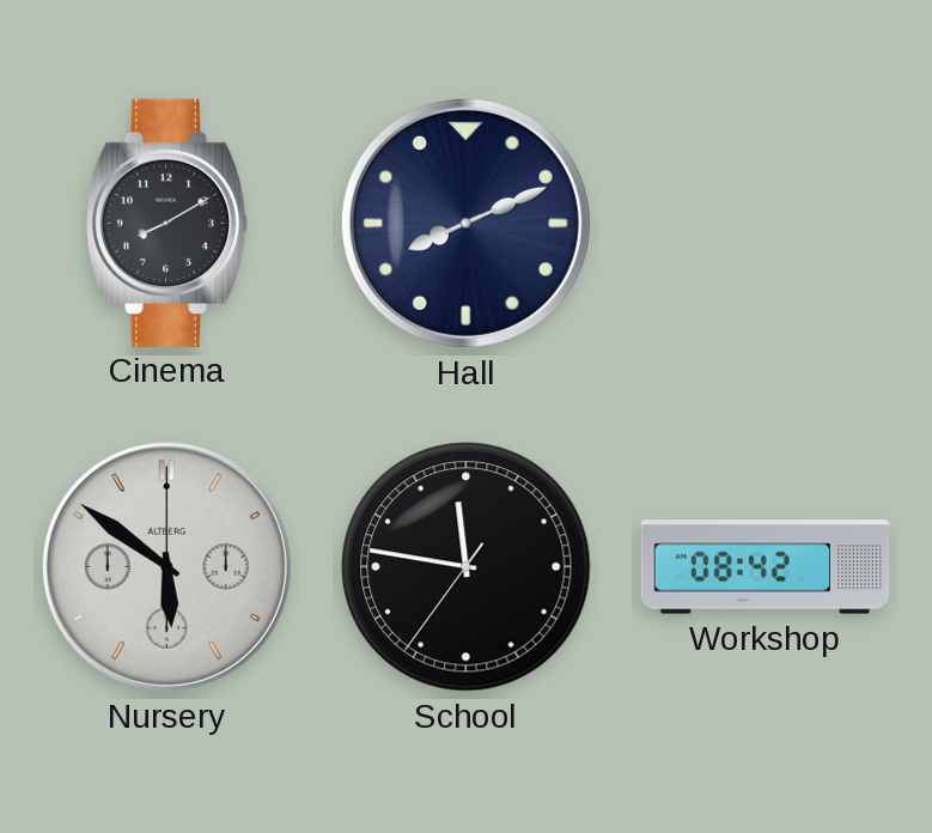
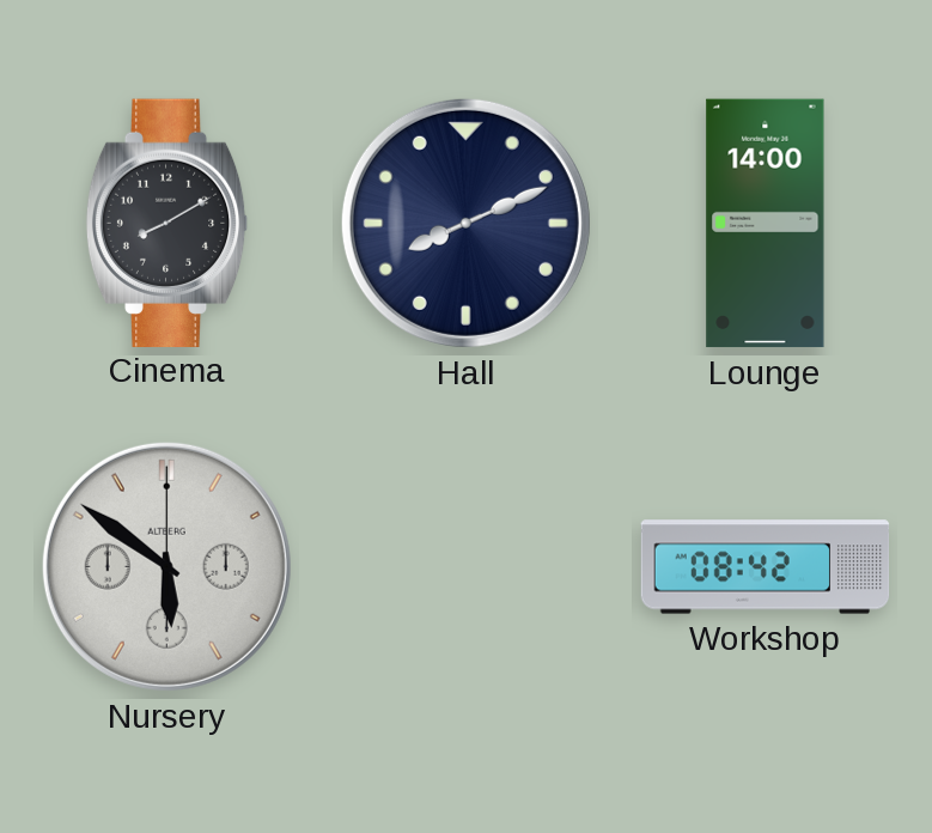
Lounge: none -> 14:00 (766, 224)
School: 11:46 -> none (467, 567)
